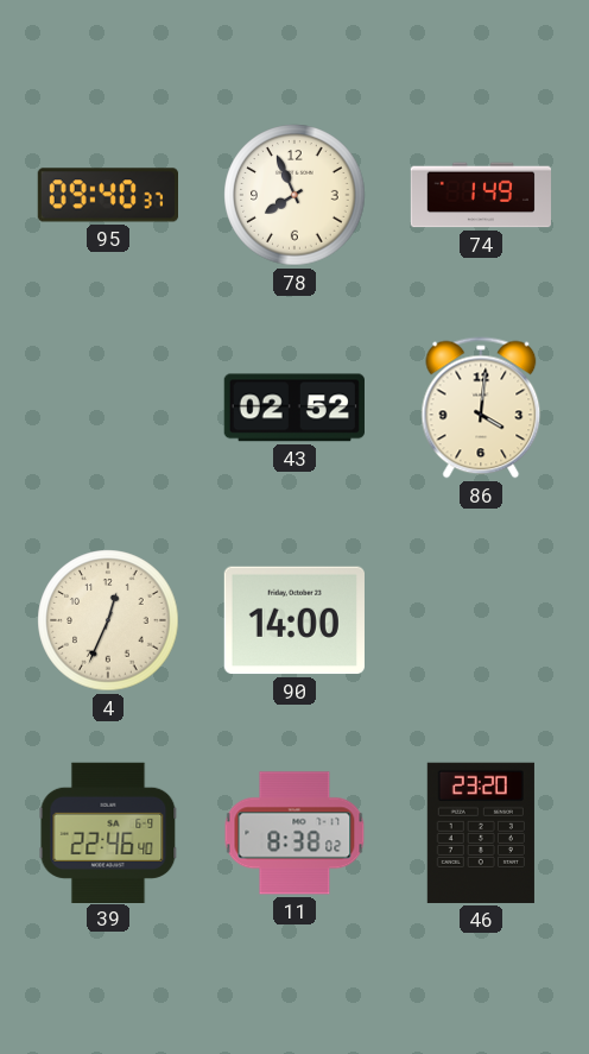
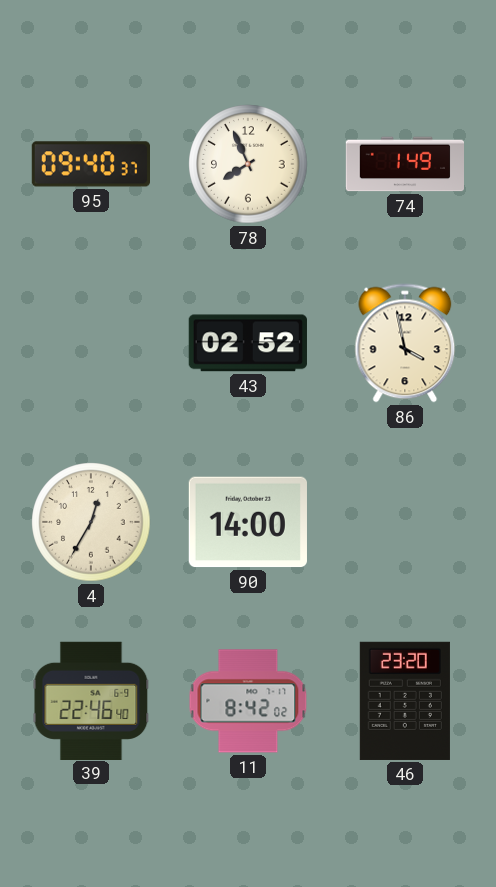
86: 4:01 -> 3:58 (405, 343)
4: 12:34 -> 12:35 (91, 522)
11: 8:38 -> 8:42 (248, 701)
